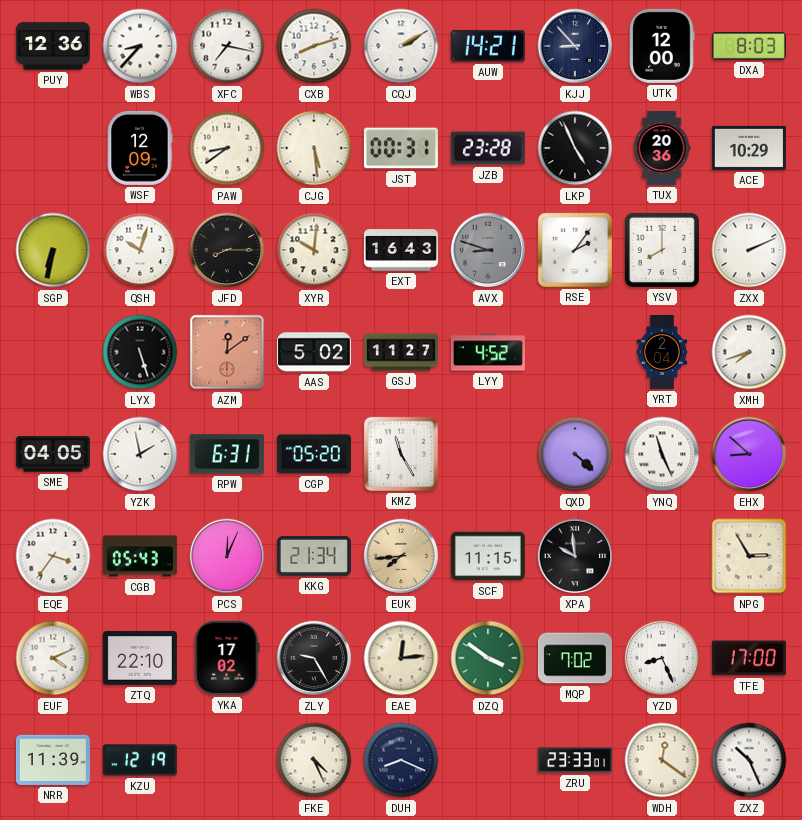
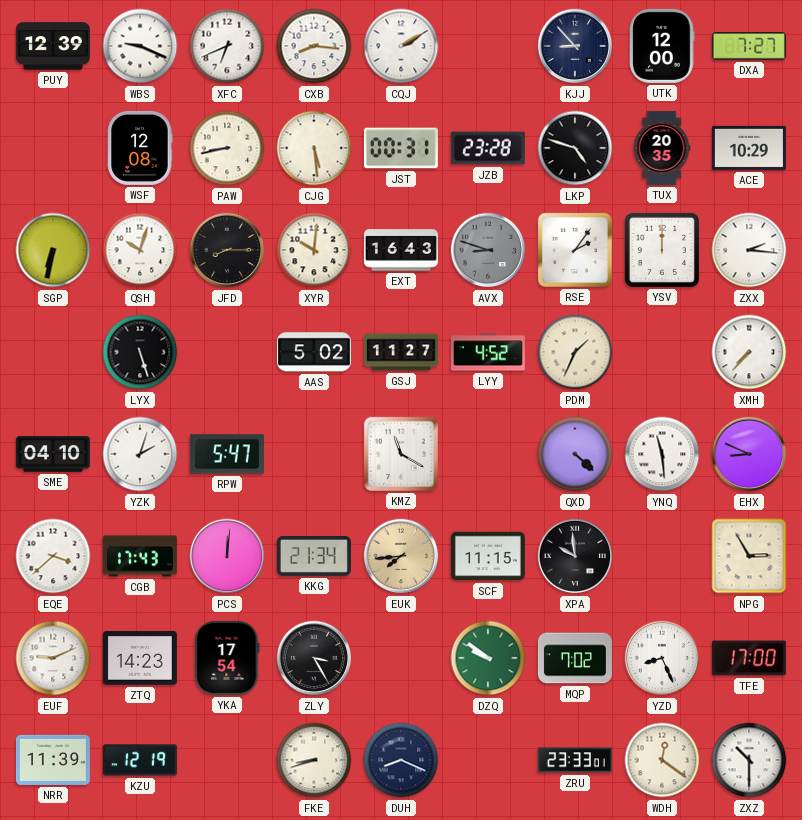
PUY: 12:36 -> 12:39 (53, 46)
WBS: 8:37 -> 9:19 (140, 46)
XFC: 7:17 -> 6:41 (227, 46)
CXB: 8:12 -> 8:16 (314, 46)
AUW: 14:21 -> none (488, 46)
DXA: 8:03 -> 7:27 (749, 46)
WSF: 12:09 -> 12:08 (140, 148)
PAW: 8:39 -> 8:43 (227, 148)
LKP: 4:56 -> 4:48 (575, 148)
TUX: 20:36 -> 20:35 (662, 148)
YSV: 8:00 -> 12:00 (662, 250)
ZXX: 2:11 -> 2:16 (749, 250)
AZM: 12:09 -> none (227, 352)
PDM: none -> 1:34 (575, 352)
YRT: 2:04 -> none (662, 352)
XMH: 7:42 -> 7:37 (749, 352)
SME: 04:05 -> 04:10 (53, 454)
YZK: 1:58 -> 2:03 (140, 454)
RPW: 6:31 -> 5:47 (227, 454)
CGP: 05:20 -> none (314, 454)
KMZ: 11:25 -> 11:20 (401, 454)
YNQ: 11:26 -> 11:29 (662, 454)
EHX: 8:52 -> 8:49 (749, 454)
EQE: 3:36 -> 3:38 (53, 556)
CGB: 05:43 -> 17:43 (140, 556)
PCS: 12:04 -> 12:01 (227, 556)
EUF: 4:11 -> 9:11 (53, 658)
ZTQ: 22:10 -> 14:23 (140, 658)
YKA: 17:02 -> 17:54 (227, 658)
ZLY: 9:25 -> 3:25 (314, 658)
EAE: 12:14 -> none (401, 658)
DZQ: 3:51 -> 9:51 (488, 658)
FKE: 4:26 -> 8:42 (314, 760)
ZXZ: 10:26 -> 10:30 (749, 760)
